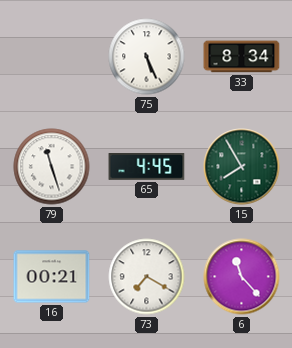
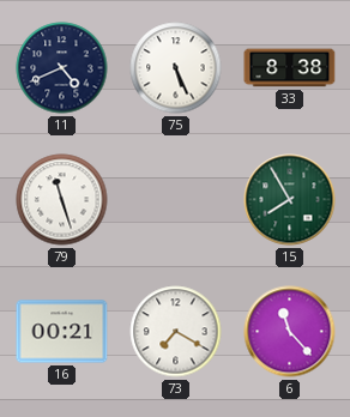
11: none -> 4:41 (62, 68)
33: 8:34 -> 8:38 (290, 68)
65: 4:45 -> none (147, 167)
